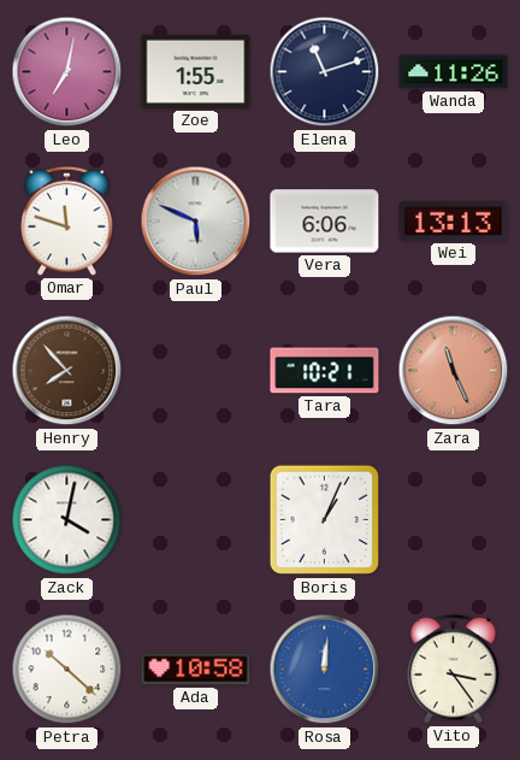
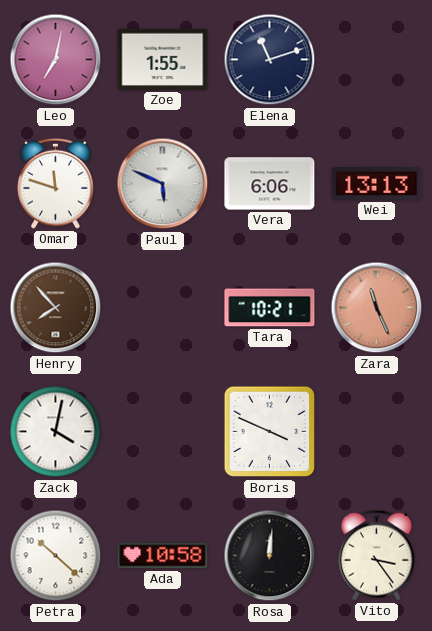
Wanda: 11:26 -> none (454, 72)
Boris: 1:04 -> 3:49 (270, 432)
Rosa dial: blue -> black (270, 556)
